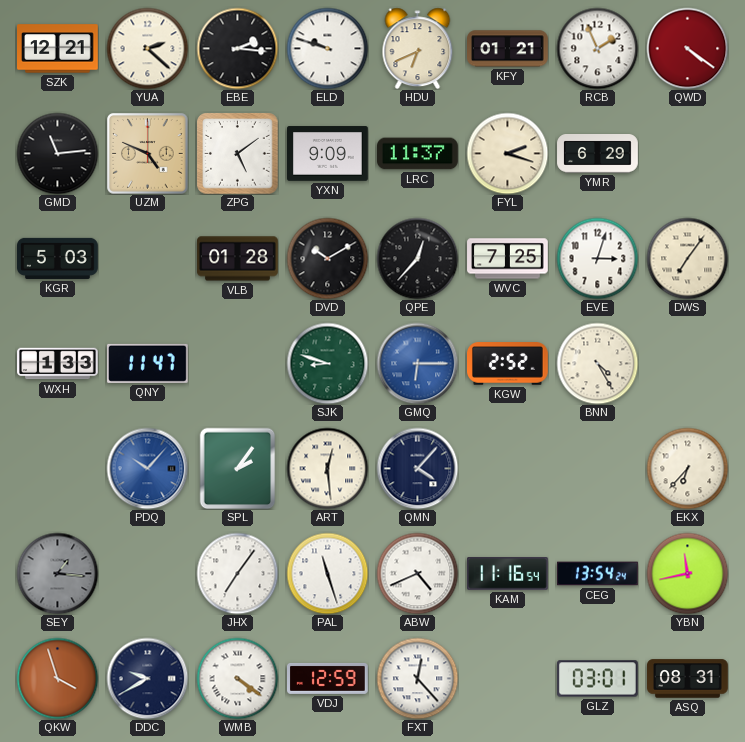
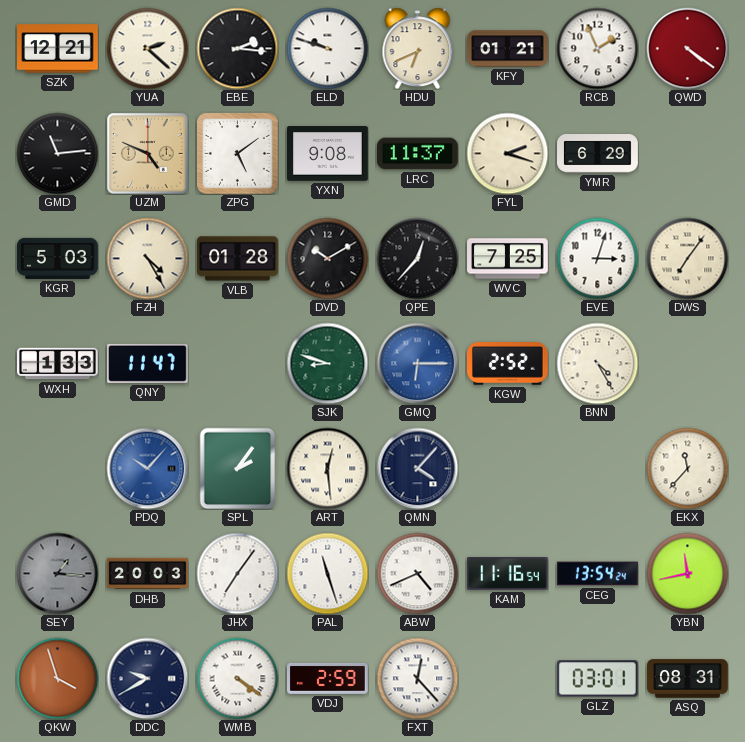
YXN: 9:09 -> 9:08 (328, 154)
FZH: none -> 4:25 (147, 258)
EKX: 6:37 -> 11:37 (687, 468)
DHB: none -> 20:03 (148, 574)
VDJ: 12:59 -> 2:59 (328, 678)
